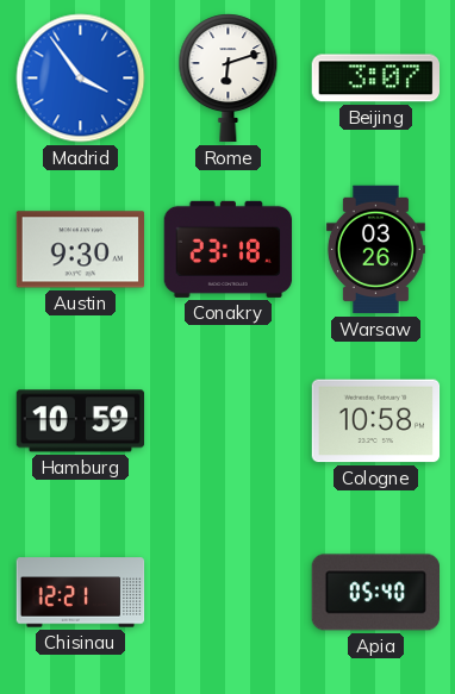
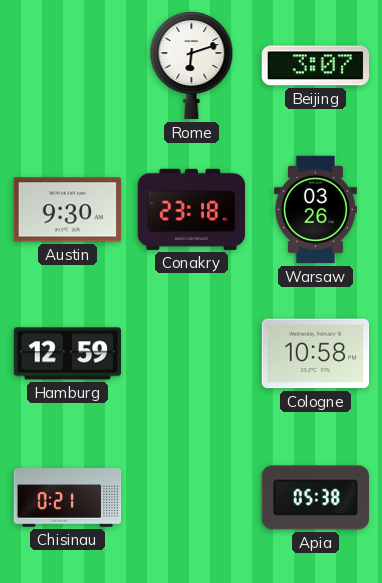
Madrid: 3:54 -> none (81, 79)
Hamburg: 10:59 -> 12:59 (68, 354)
Chisinau: 12:21 -> 0:21 (68, 498)
Apia: 05:40 -> 05:38 (315, 498)
